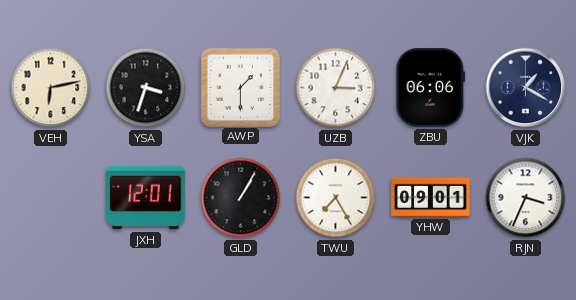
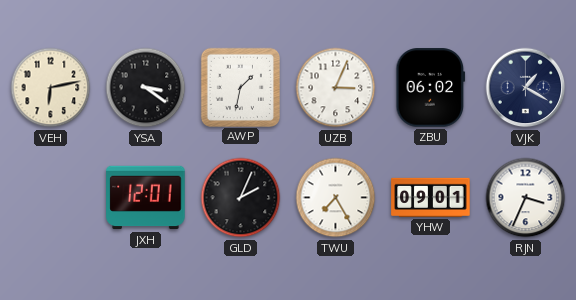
YSA: 3:33 -> 3:21 (146, 88)
AWP: 1:30 -> 1:32 (240, 87)
ZBU: 06:06 -> 06:02 (431, 88)
GLD: 1:05 -> 2:04 (241, 198)
